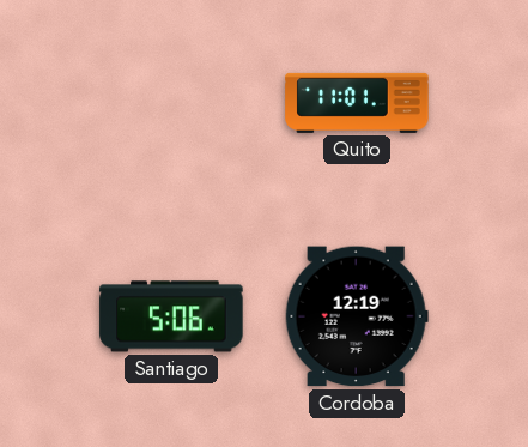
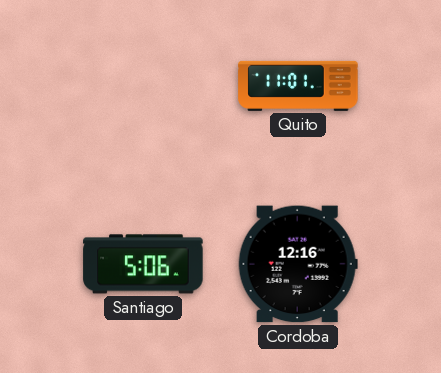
Cordoba: 12:19 -> 12:16 (298, 264)
